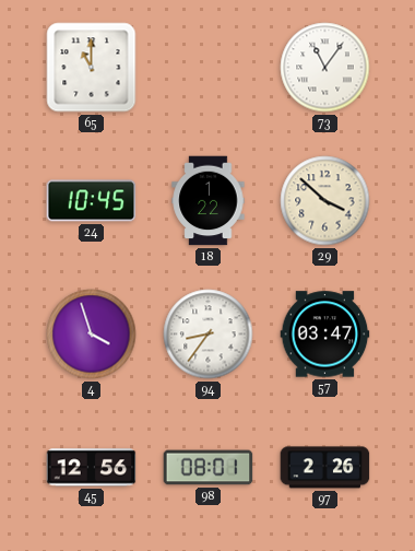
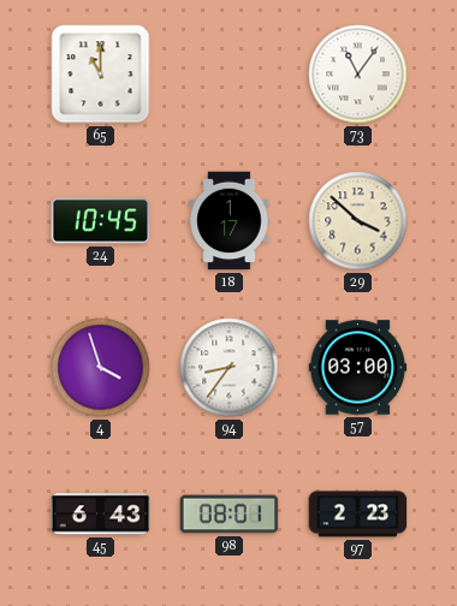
18: 1:22 -> 1:17 (230, 221)
57: 03:47 -> 03:00 (358, 368)
45: 12:56 -> 6:43 (101, 515)
97: 2:26 -> 2:23 (358, 515)
